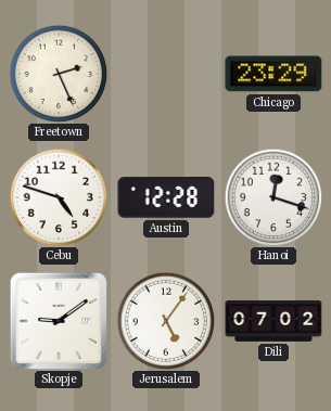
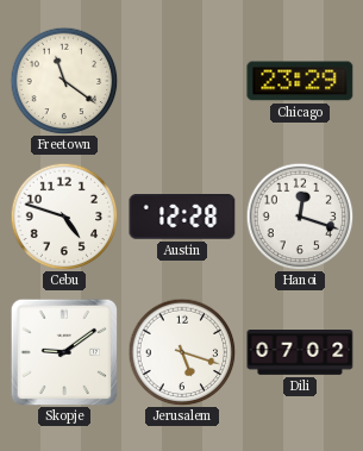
Freetown: 2:26 -> 11:21 (64, 81)
Jerusalem: 5:06 -> 5:18 (182, 352)
